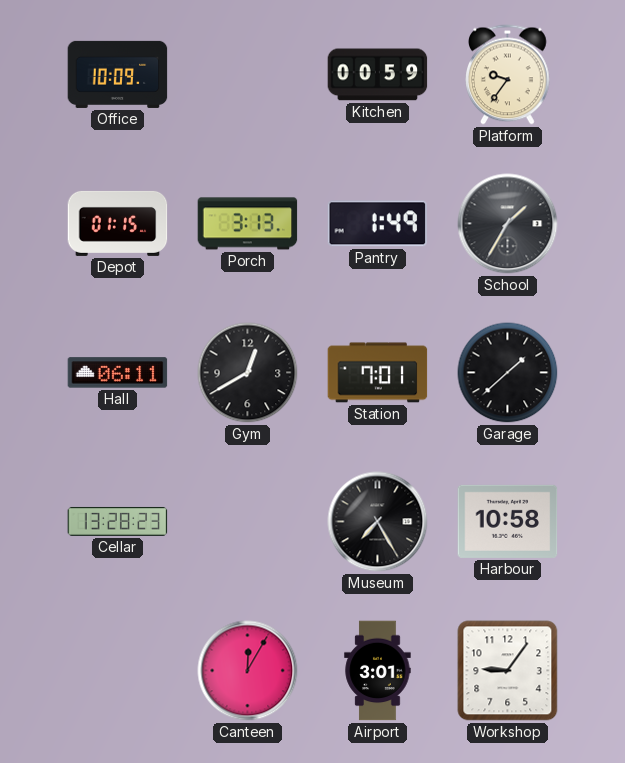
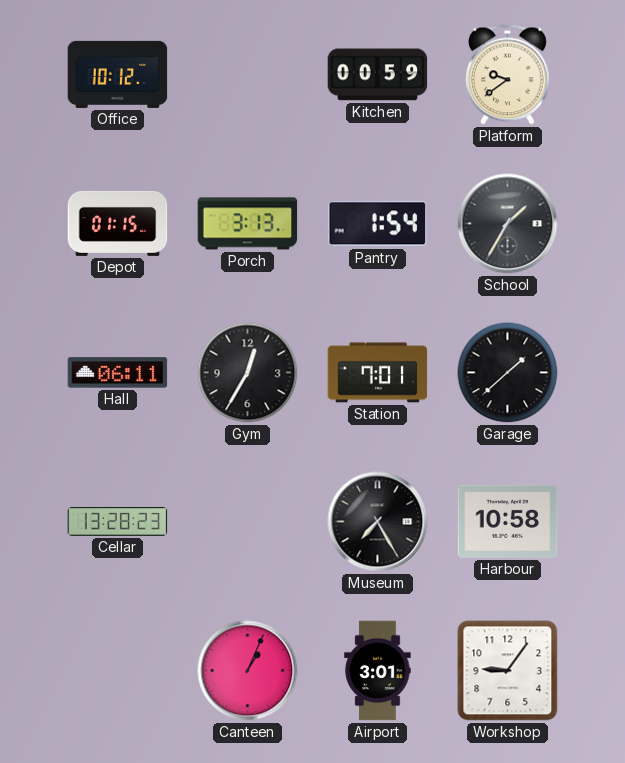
Office: 10:09 -> 10:12 (118, 74)
Platform: 9:36 -> 9:39 (508, 75)
Pantry: 1:49 -> 1:54 (378, 224)
Gym: 12:40 -> 12:35 (248, 373)
Canteen: 12:05 -> 1:04 (248, 671)
